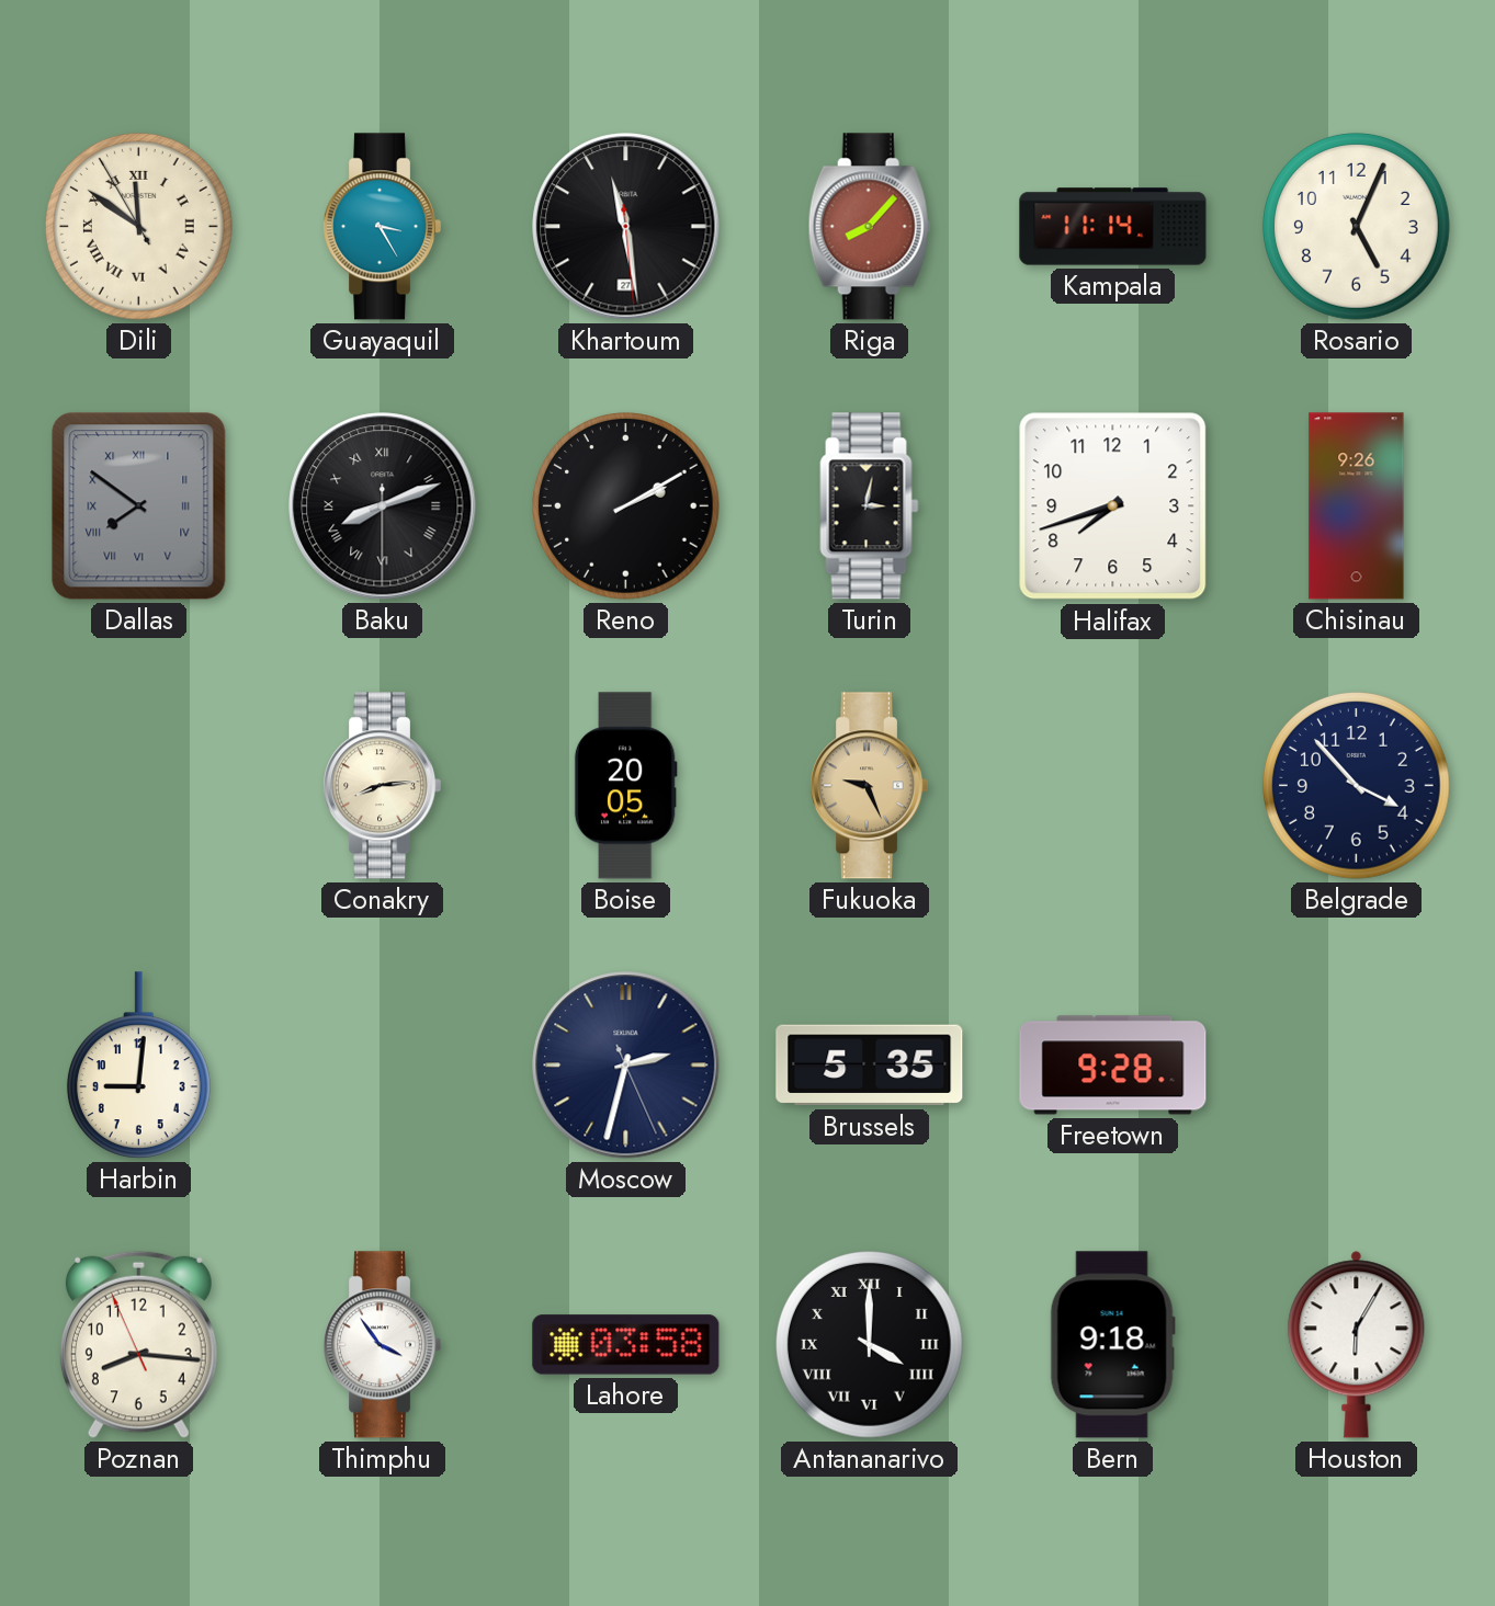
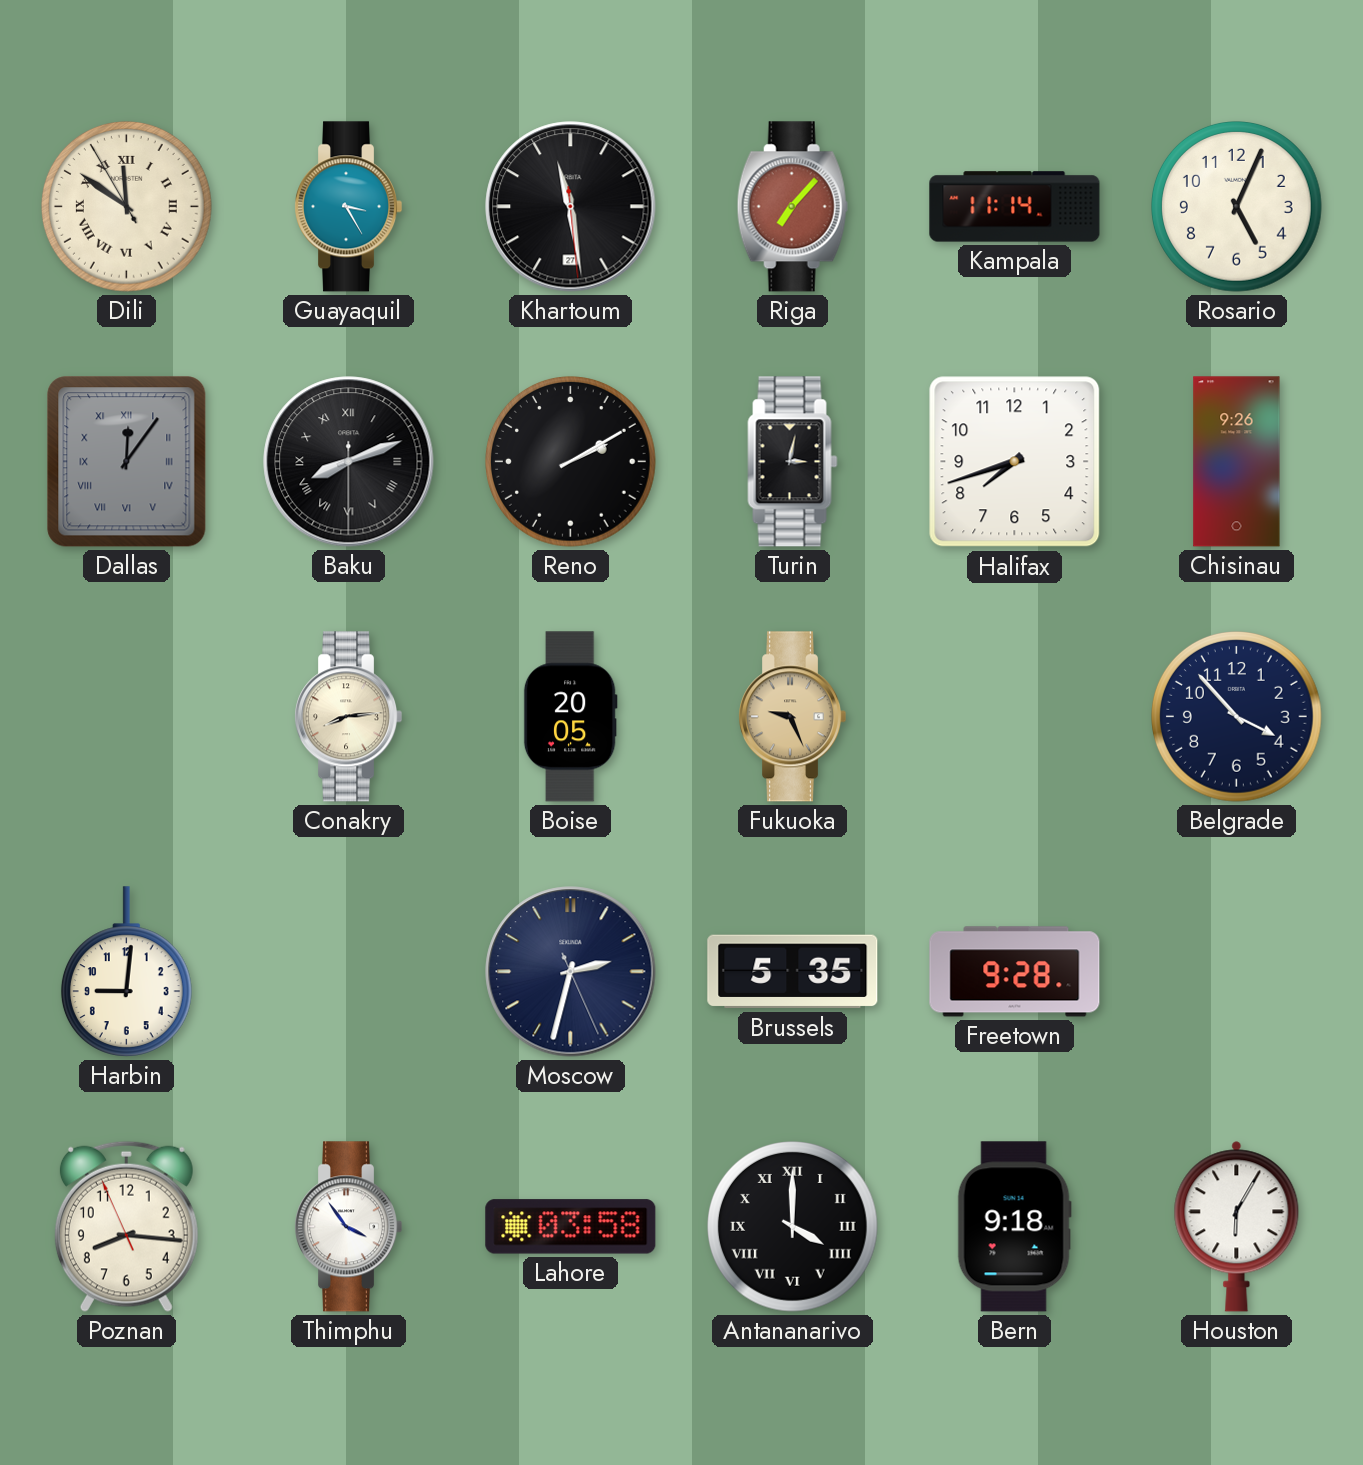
Riga: 8:07 -> 7:07 (792, 207)
Dallas: 7:51 -> 12:06 (127, 462)
